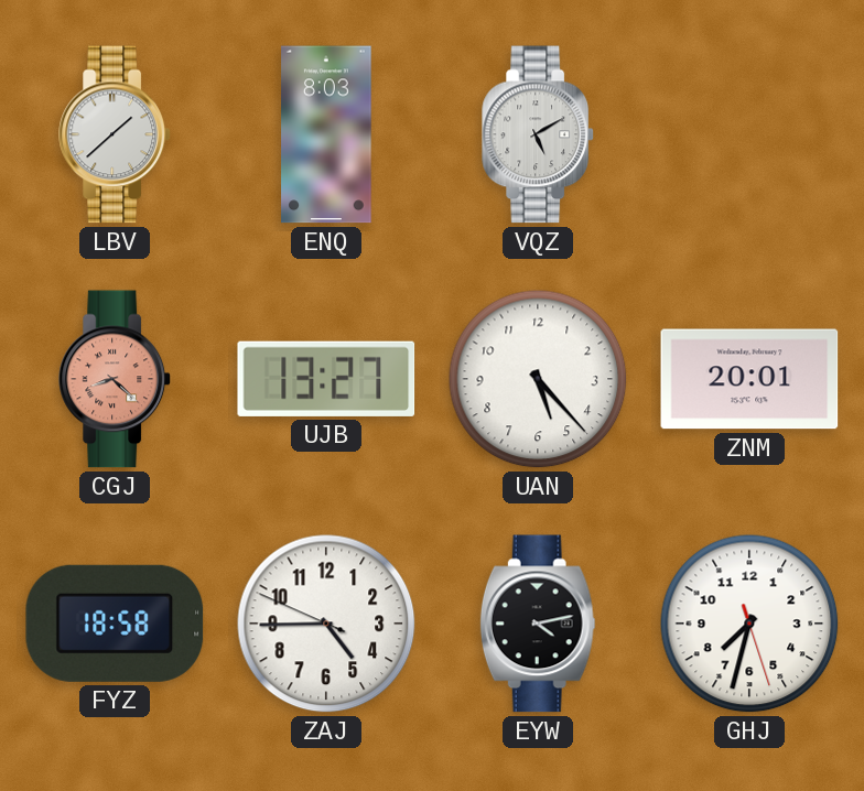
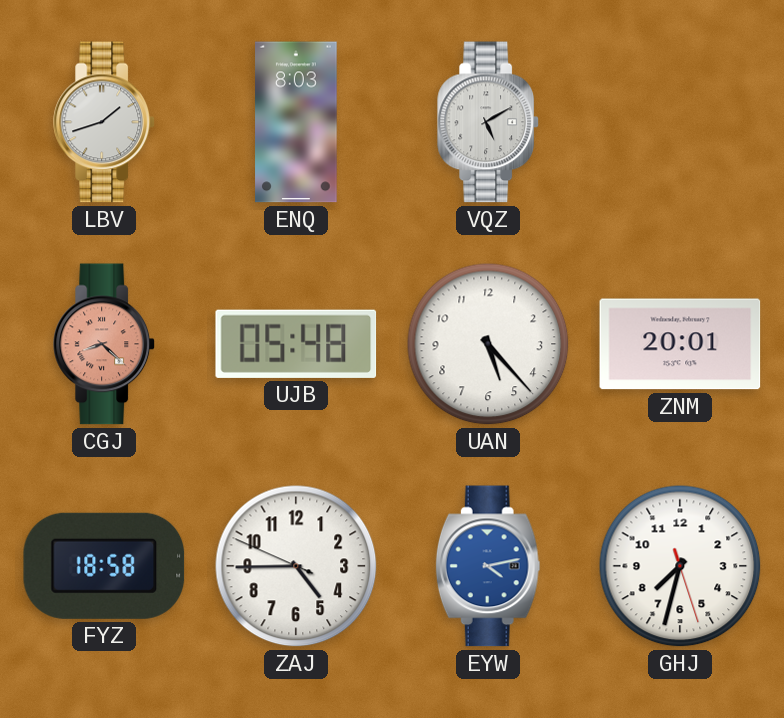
LBV: 1:38 -> 1:42 (104, 122)
UJB: 13:27 -> 05:48 (296, 344)
EYW dial: black -> blue (488, 566)
